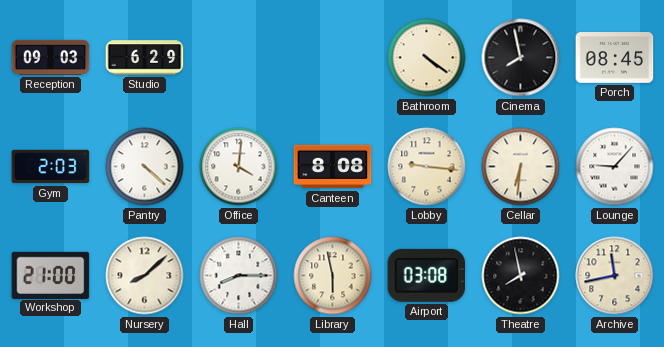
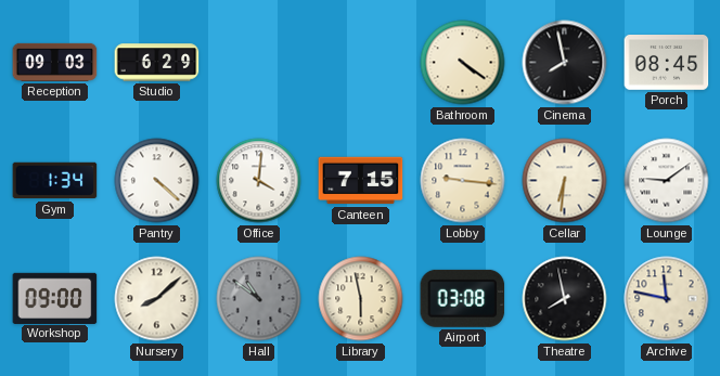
Gym: 2:03 -> 1:34 (55, 181)
Canteen: 8:08 -> 7:15 (361, 181)
Lounge: 9:07 -> 9:09 (667, 181)
Workshop: 21:00 -> 09:00 (55, 298)
Hall: 8:15 -> 10:51 (259, 299)
Hall dial: white -> grey (259, 299)
Archive: 11:43 -> 11:47 (667, 299)
